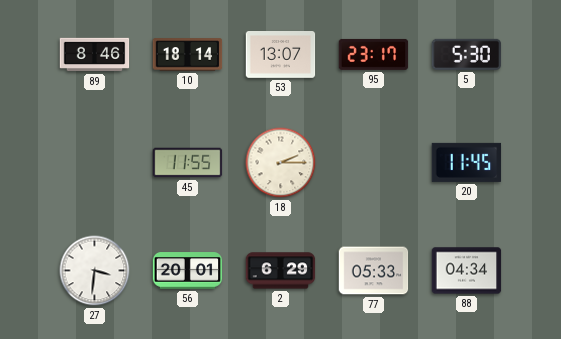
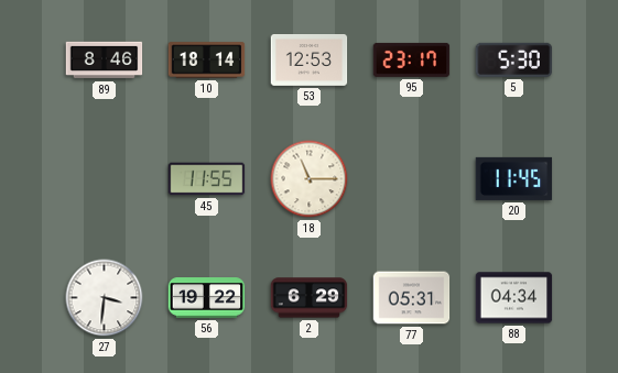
53: 13:07 -> 12:53 (310, 61)
18: 2:15 -> 11:15 (310, 179)
56: 20:01 -> 19:22 (207, 298)
77: 05:33 -> 05:31 (412, 298)
